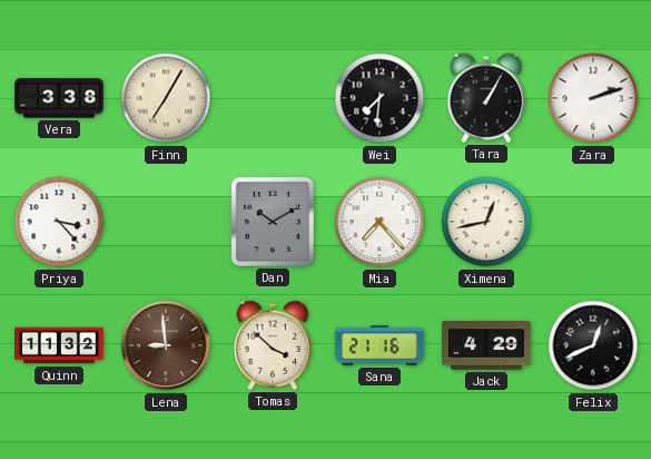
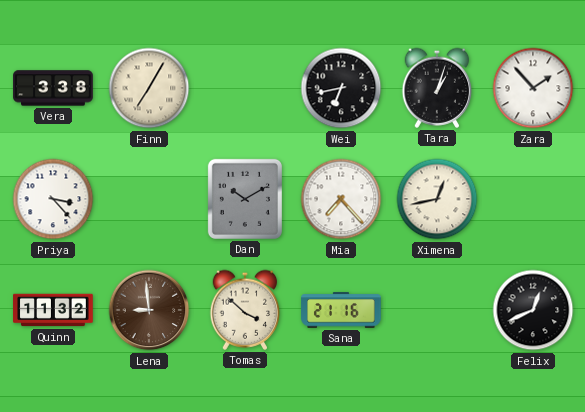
Wei: 7:31 -> 6:43 (341, 88)
Tara: 1:05 -> 1:03 (437, 88)
Zara: 2:12 -> 1:53 (533, 88)
Jack: 4:29 -> none (486, 345)
